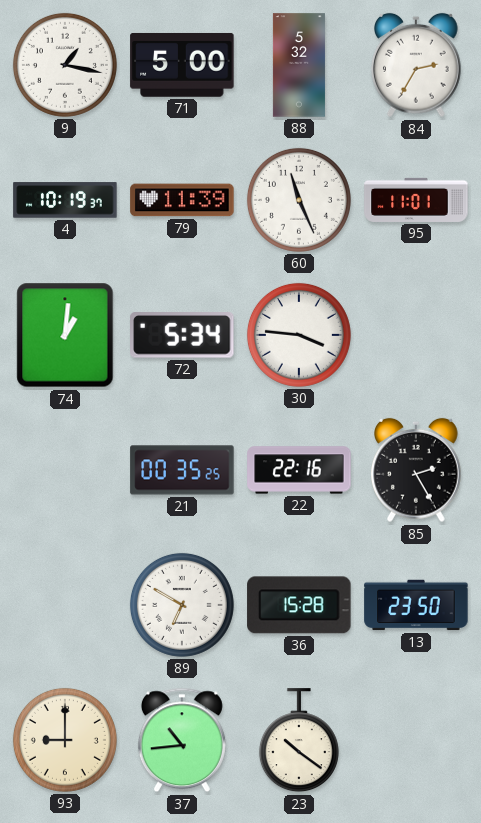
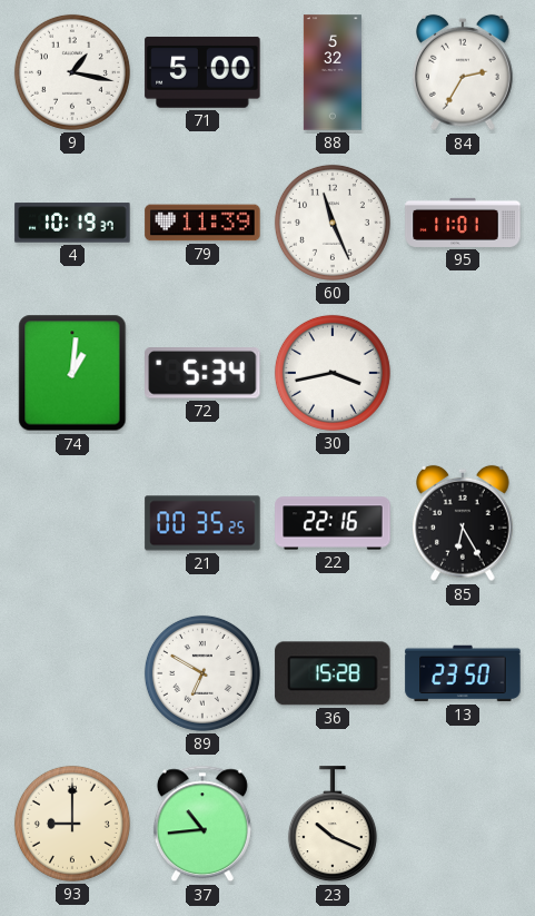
30: 3:46 -> 3:43 (333, 373)
85: 2:25 -> 6:25 (464, 523)
23: 10:21 -> 10:19 (333, 825)
